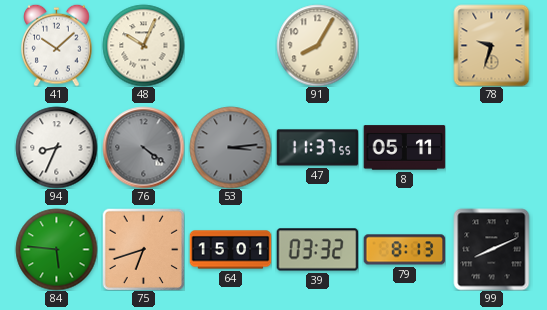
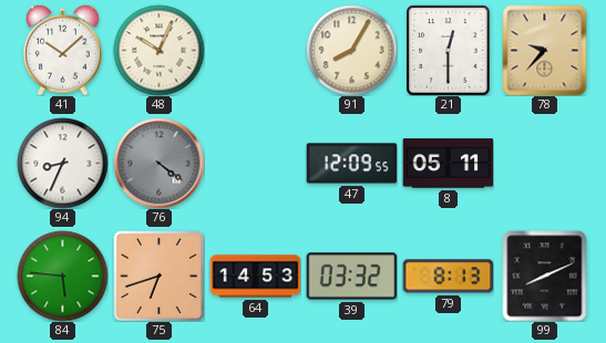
21: none -> 12:30 (449, 50)
78: 9:33 -> 9:37 (545, 50)
53: 3:14 -> none (230, 147)
47: 11:37 -> 12:09 (351, 164)
64: 15:01 -> 14:53 (255, 277)
